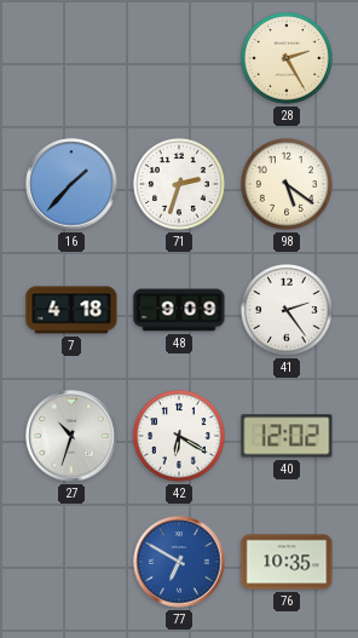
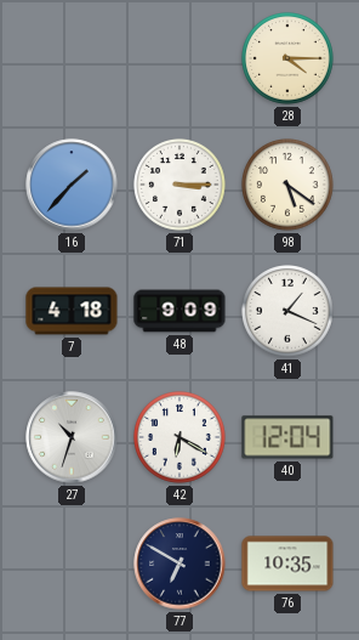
28: 2:25 -> 4:15 (289, 60)
71: 2:33 -> 3:15 (181, 186)
41: 2:24 -> 1:19 (289, 312)
40: 12:02 -> 12:04 (287, 437)
77 dial: blue -> navy (180, 563)
